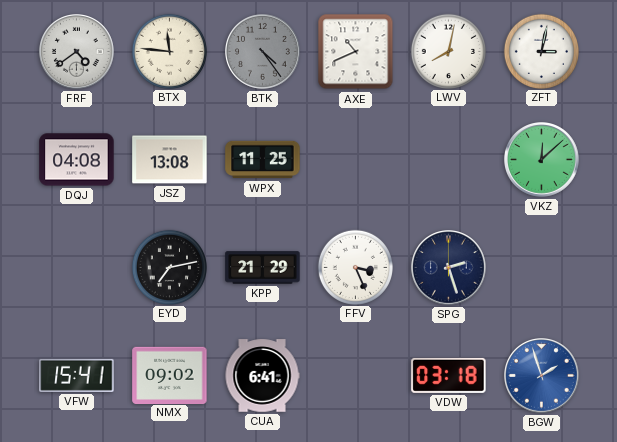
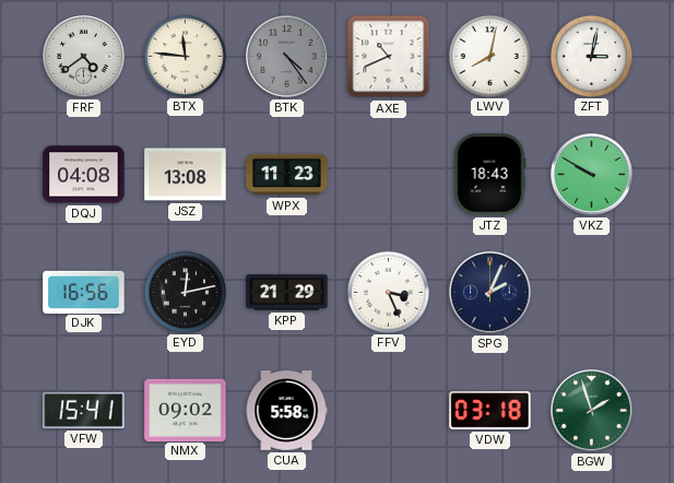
WPX: 11:25 -> 11:23 (287, 175)
JTZ: none -> 18:43 (489, 175)
VKZ: 12:08 -> 9:50 (592, 175)
DJK: none -> 16:56 (84, 292)
EYD: 7:13 -> 12:13 (185, 292)
SPG: 2:27 -> 2:04 (490, 293)
CUA: 6:41 -> 5:58 (286, 411)
BGW dial: blue -> green (592, 411)
